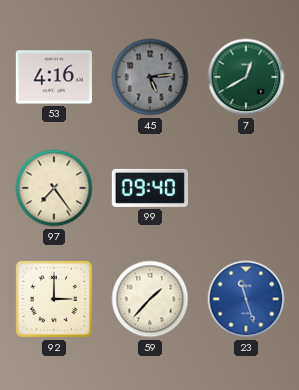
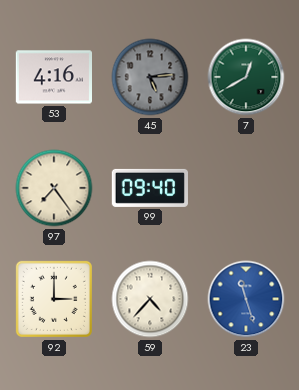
59: 1:37 -> 4:37 (150, 299)
